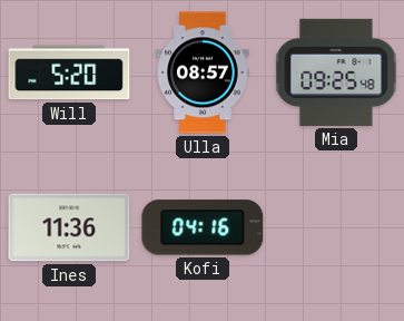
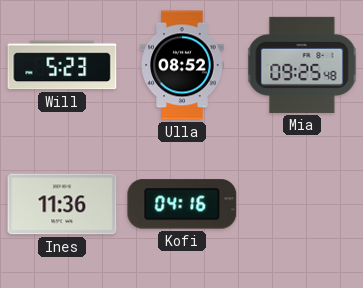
Will: 5:20 -> 5:23 (62, 65)
Ulla: 08:57 -> 08:52 (182, 65)
